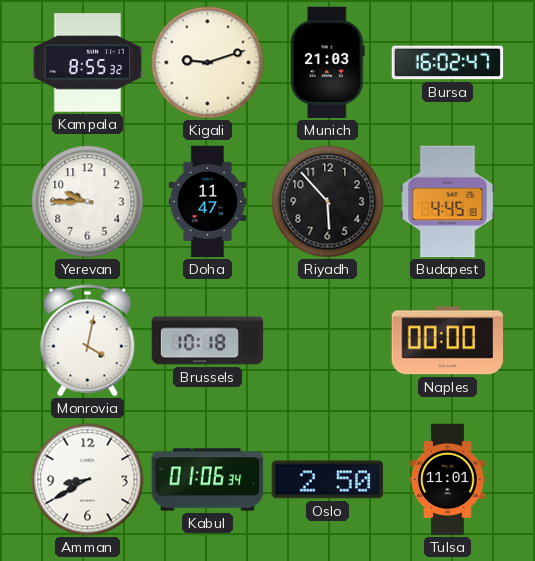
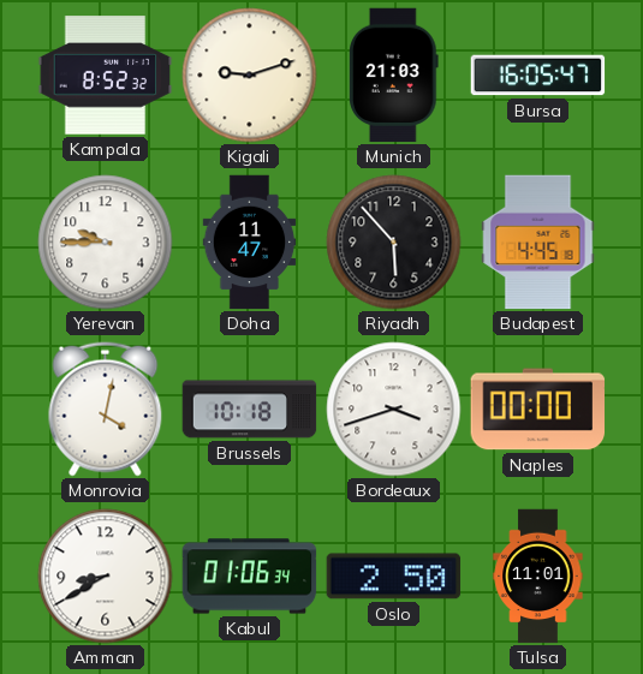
Kampala: 8:55 -> 8:52 (106, 76)
Bursa: 16:02 -> 16:05 (538, 76)
Bordeaux: none -> 3:42 (394, 410)
